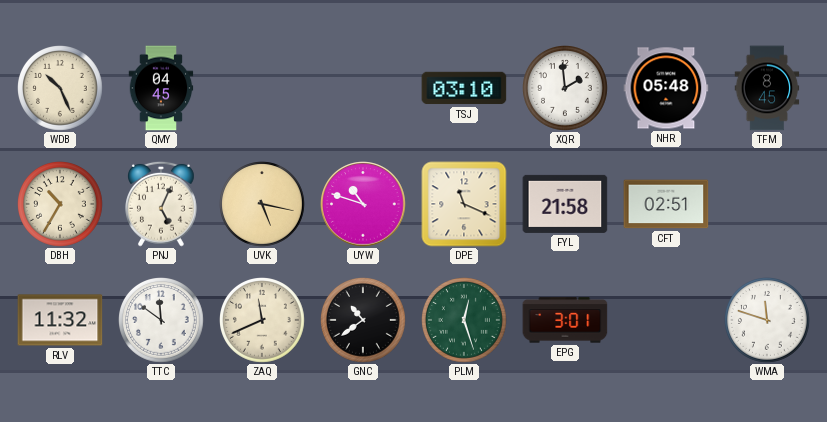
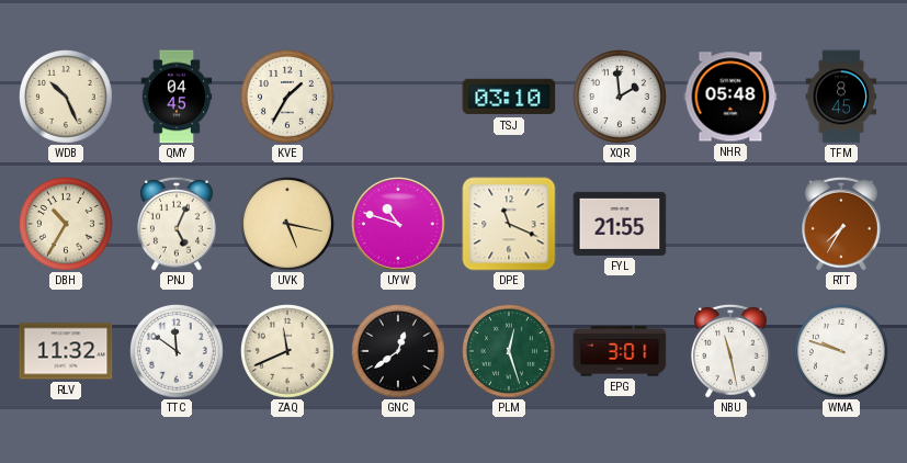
KVE: none -> 1:35 (288, 98)
FYL: 21:58 -> 21:55 (620, 224)
CFT: 02:51 -> none (666, 204)
RTT: none -> 7:35 (842, 224)
GNC: 10:39 -> 12:39 (399, 352)
NBU: none -> 11:28 (732, 351)
WMA: 11:48 -> 9:48 (842, 352)
